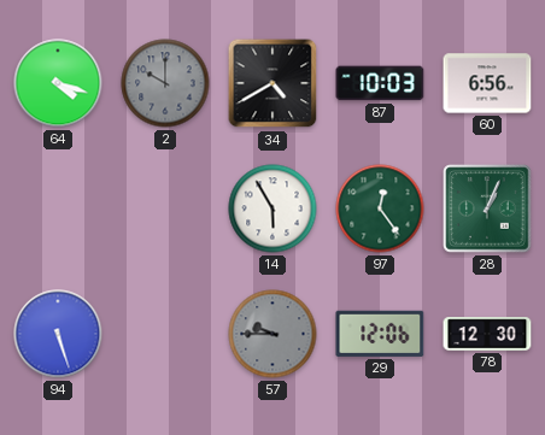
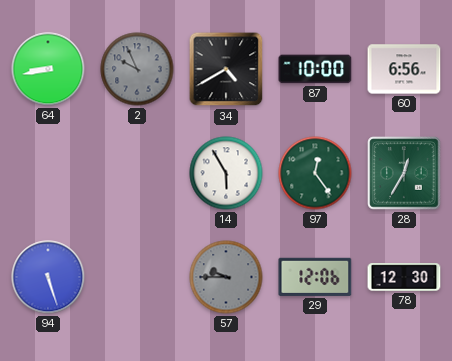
64: 4:18 -> 8:43 (48, 69)
2: 10:00 -> 9:56 (137, 69)
87: 10:03 -> 10:00 (315, 69)
28: 1:04 -> 12:35 (404, 173)
